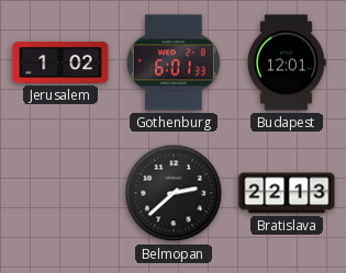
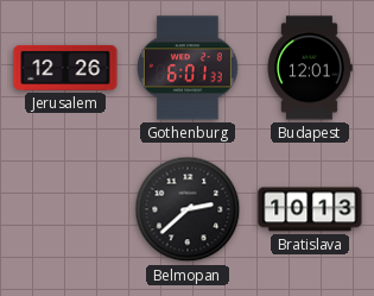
Jerusalem: 1:02 -> 12:26 (65, 68)
Bratislava: 22:13 -> 10:13 (310, 209)
